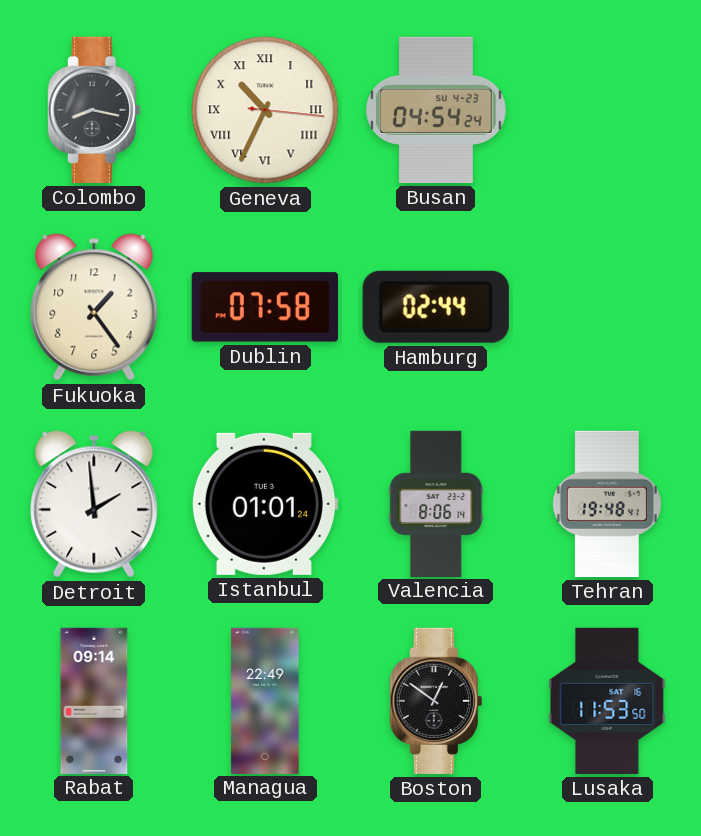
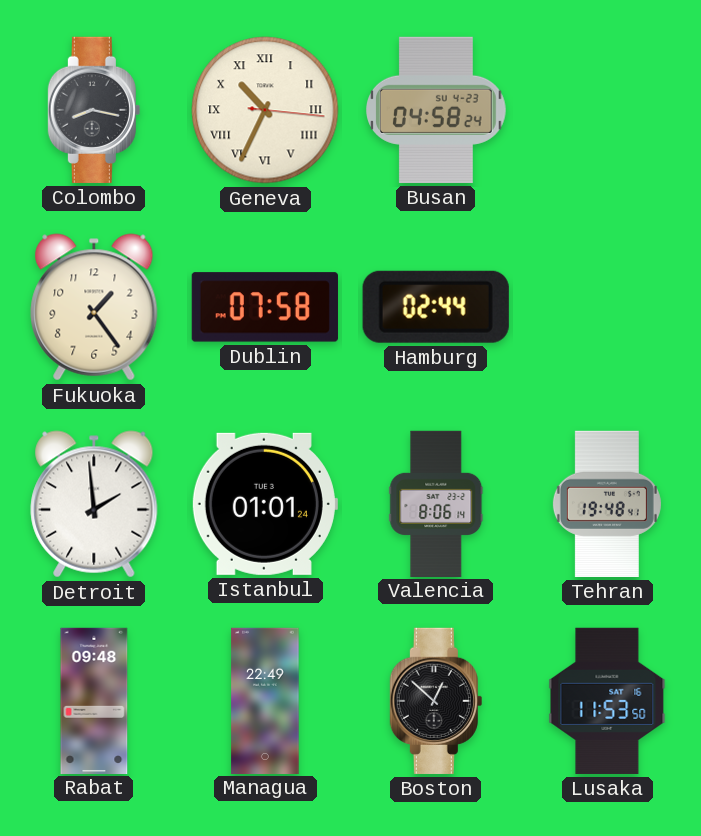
Busan: 04:54 -> 04:58 (437, 110)
Rabat: 09:14 -> 09:48 (94, 700)
Boston: 12:51 -> 12:52 (436, 701)
